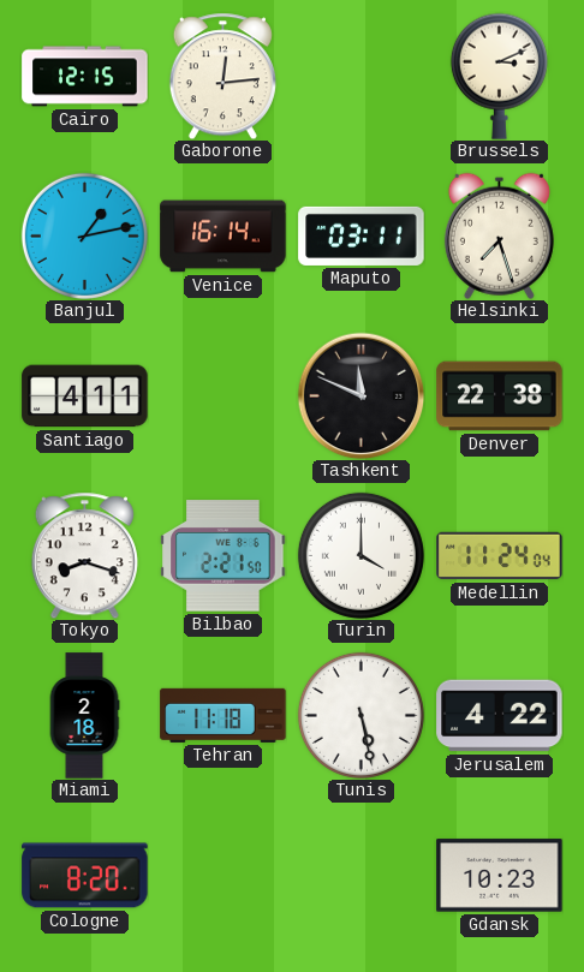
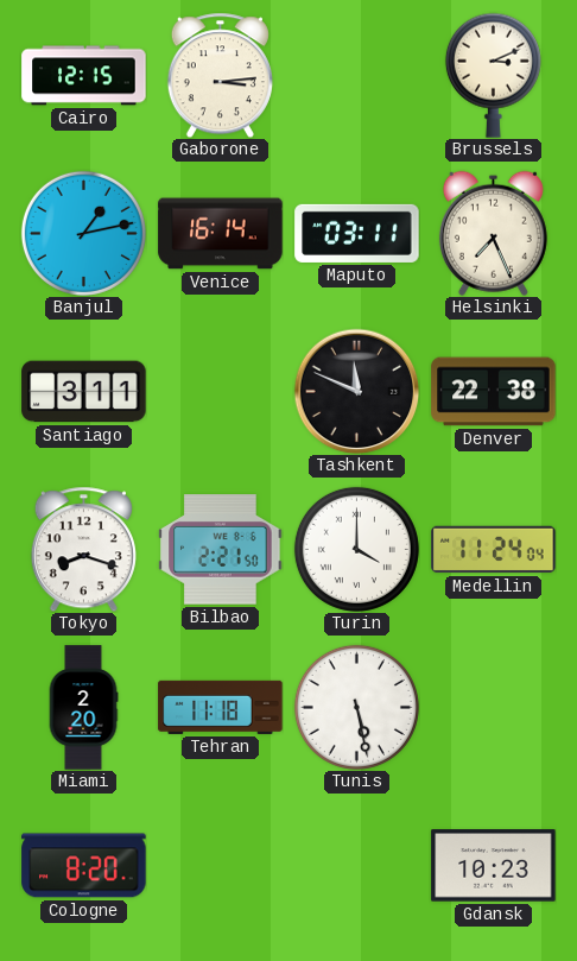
Gaborone: 12:14 -> 3:14 (220, 75)
Helsinki: 7:27 -> 7:26 (493, 233)
Santiago: 4:11 -> 3:11 (84, 392)
Miami: 2:18 -> 2:20 (83, 708)
Jerusalem: 4:22 -> none (500, 716)
